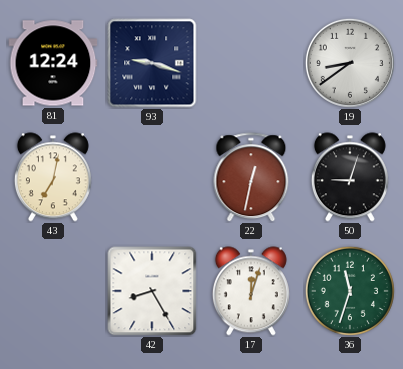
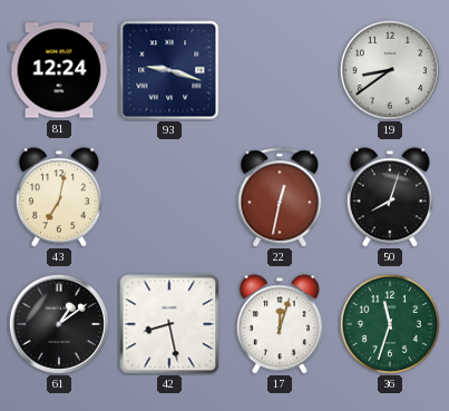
50: 9:03 -> 8:03 (390, 197)
61: none -> 1:09 (59, 324)
42: 8:25 -> 8:28 (169, 324)
